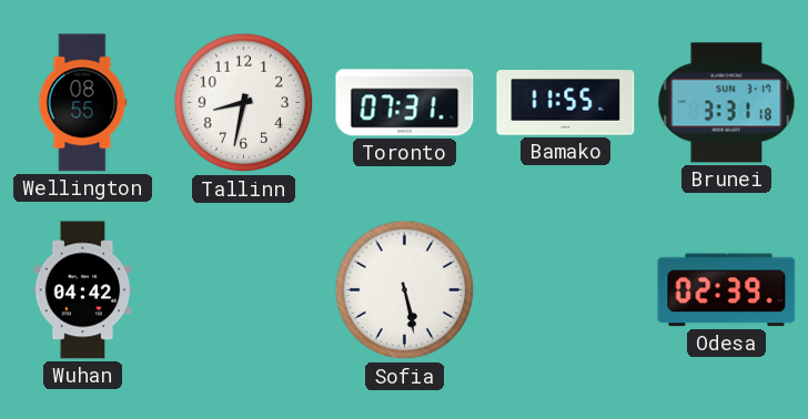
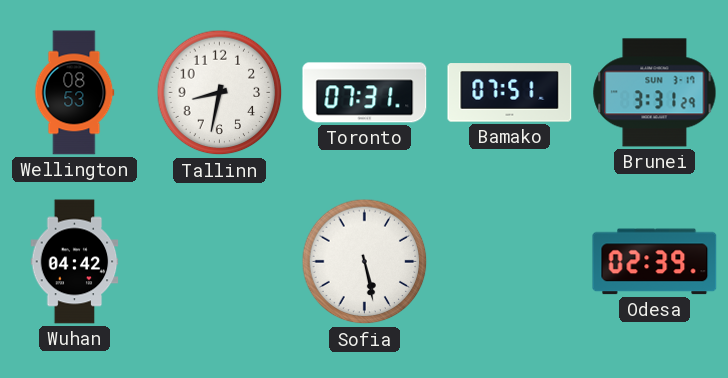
Wellington: 08:55 -> 08:53 (75, 93)
Bamako: 11:55 -> 07:51 (510, 93)
Brunei: 3:31:18 -> 3:31:29 (655, 93)
